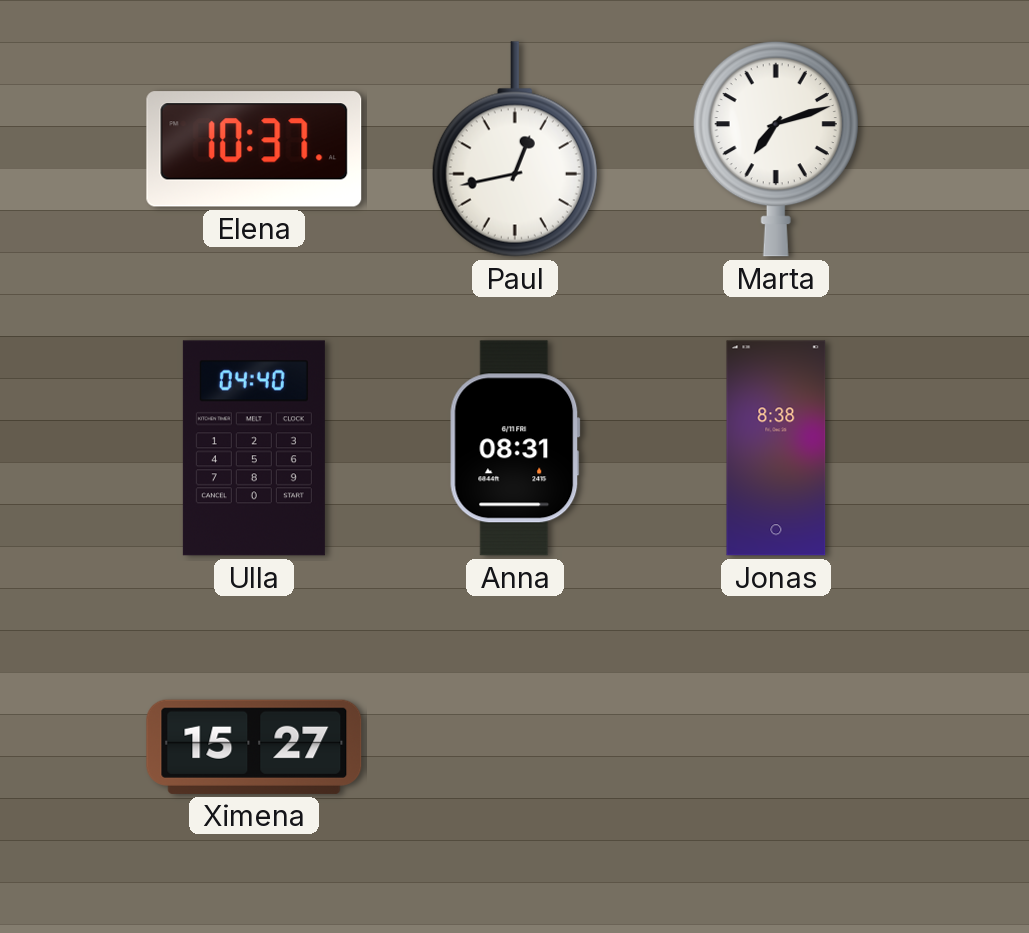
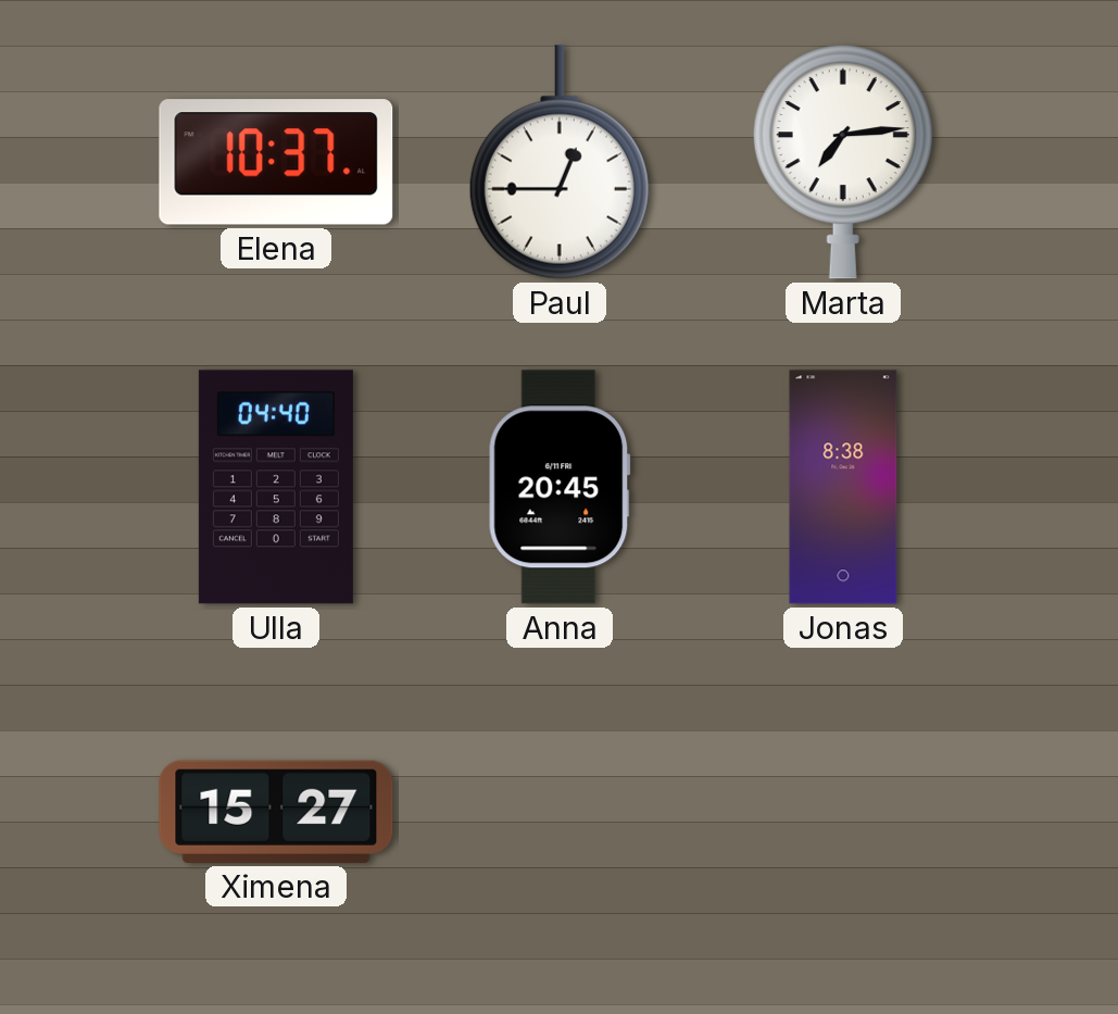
Paul: 12:43 -> 12:45 (560, 162)
Marta: 7:12 -> 7:14 (843, 162)
Anna: 08:31 -> 20:45 (560, 487)
